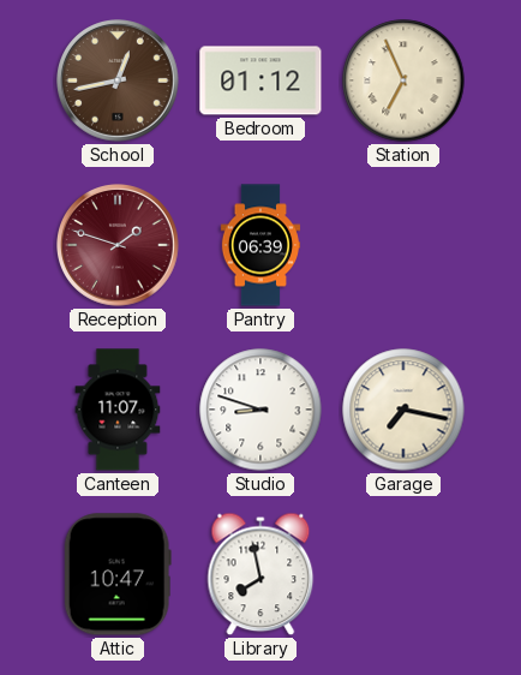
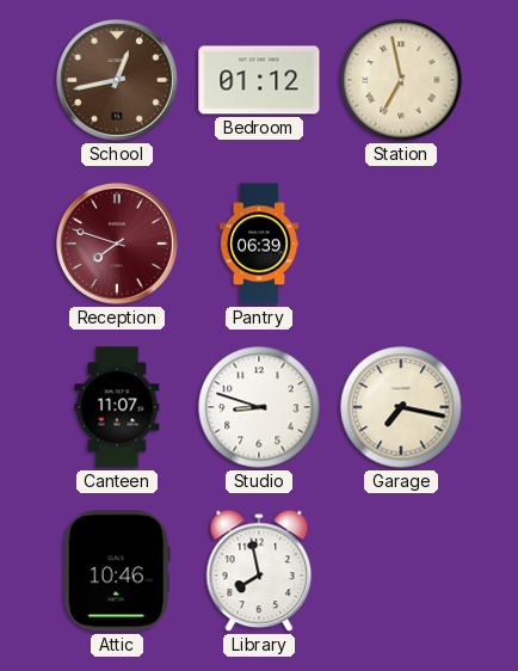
Station: 6:56 -> 6:58 (401, 80)
Reception: 1:48 -> 7:48 (118, 245)
Attic: 10:47 -> 10:46 (117, 571)
